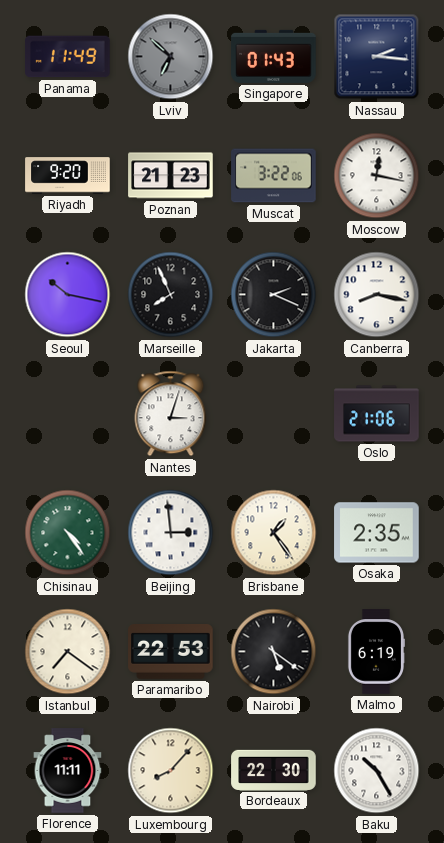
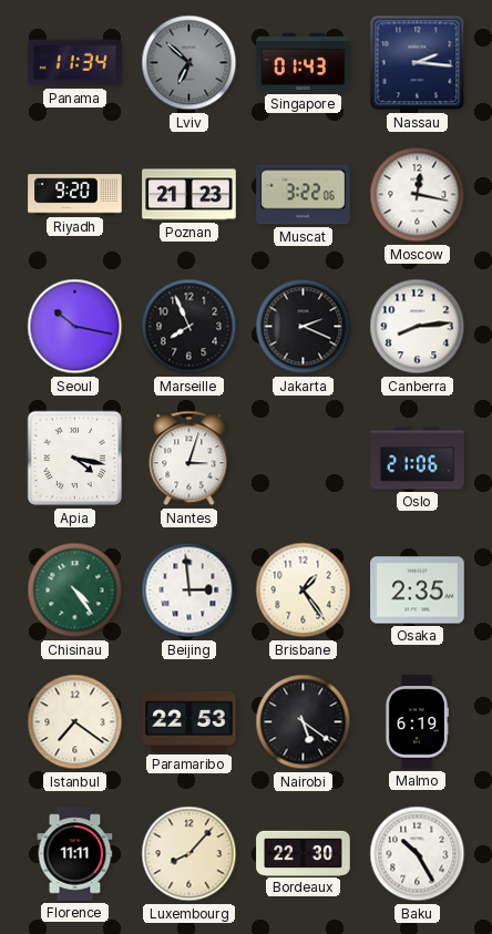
Panama: 11:49 -> 11:34 (75, 63)
Canberra: 8:17 -> 8:14 (418, 327)
Apia: none -> 4:17 (75, 459)
